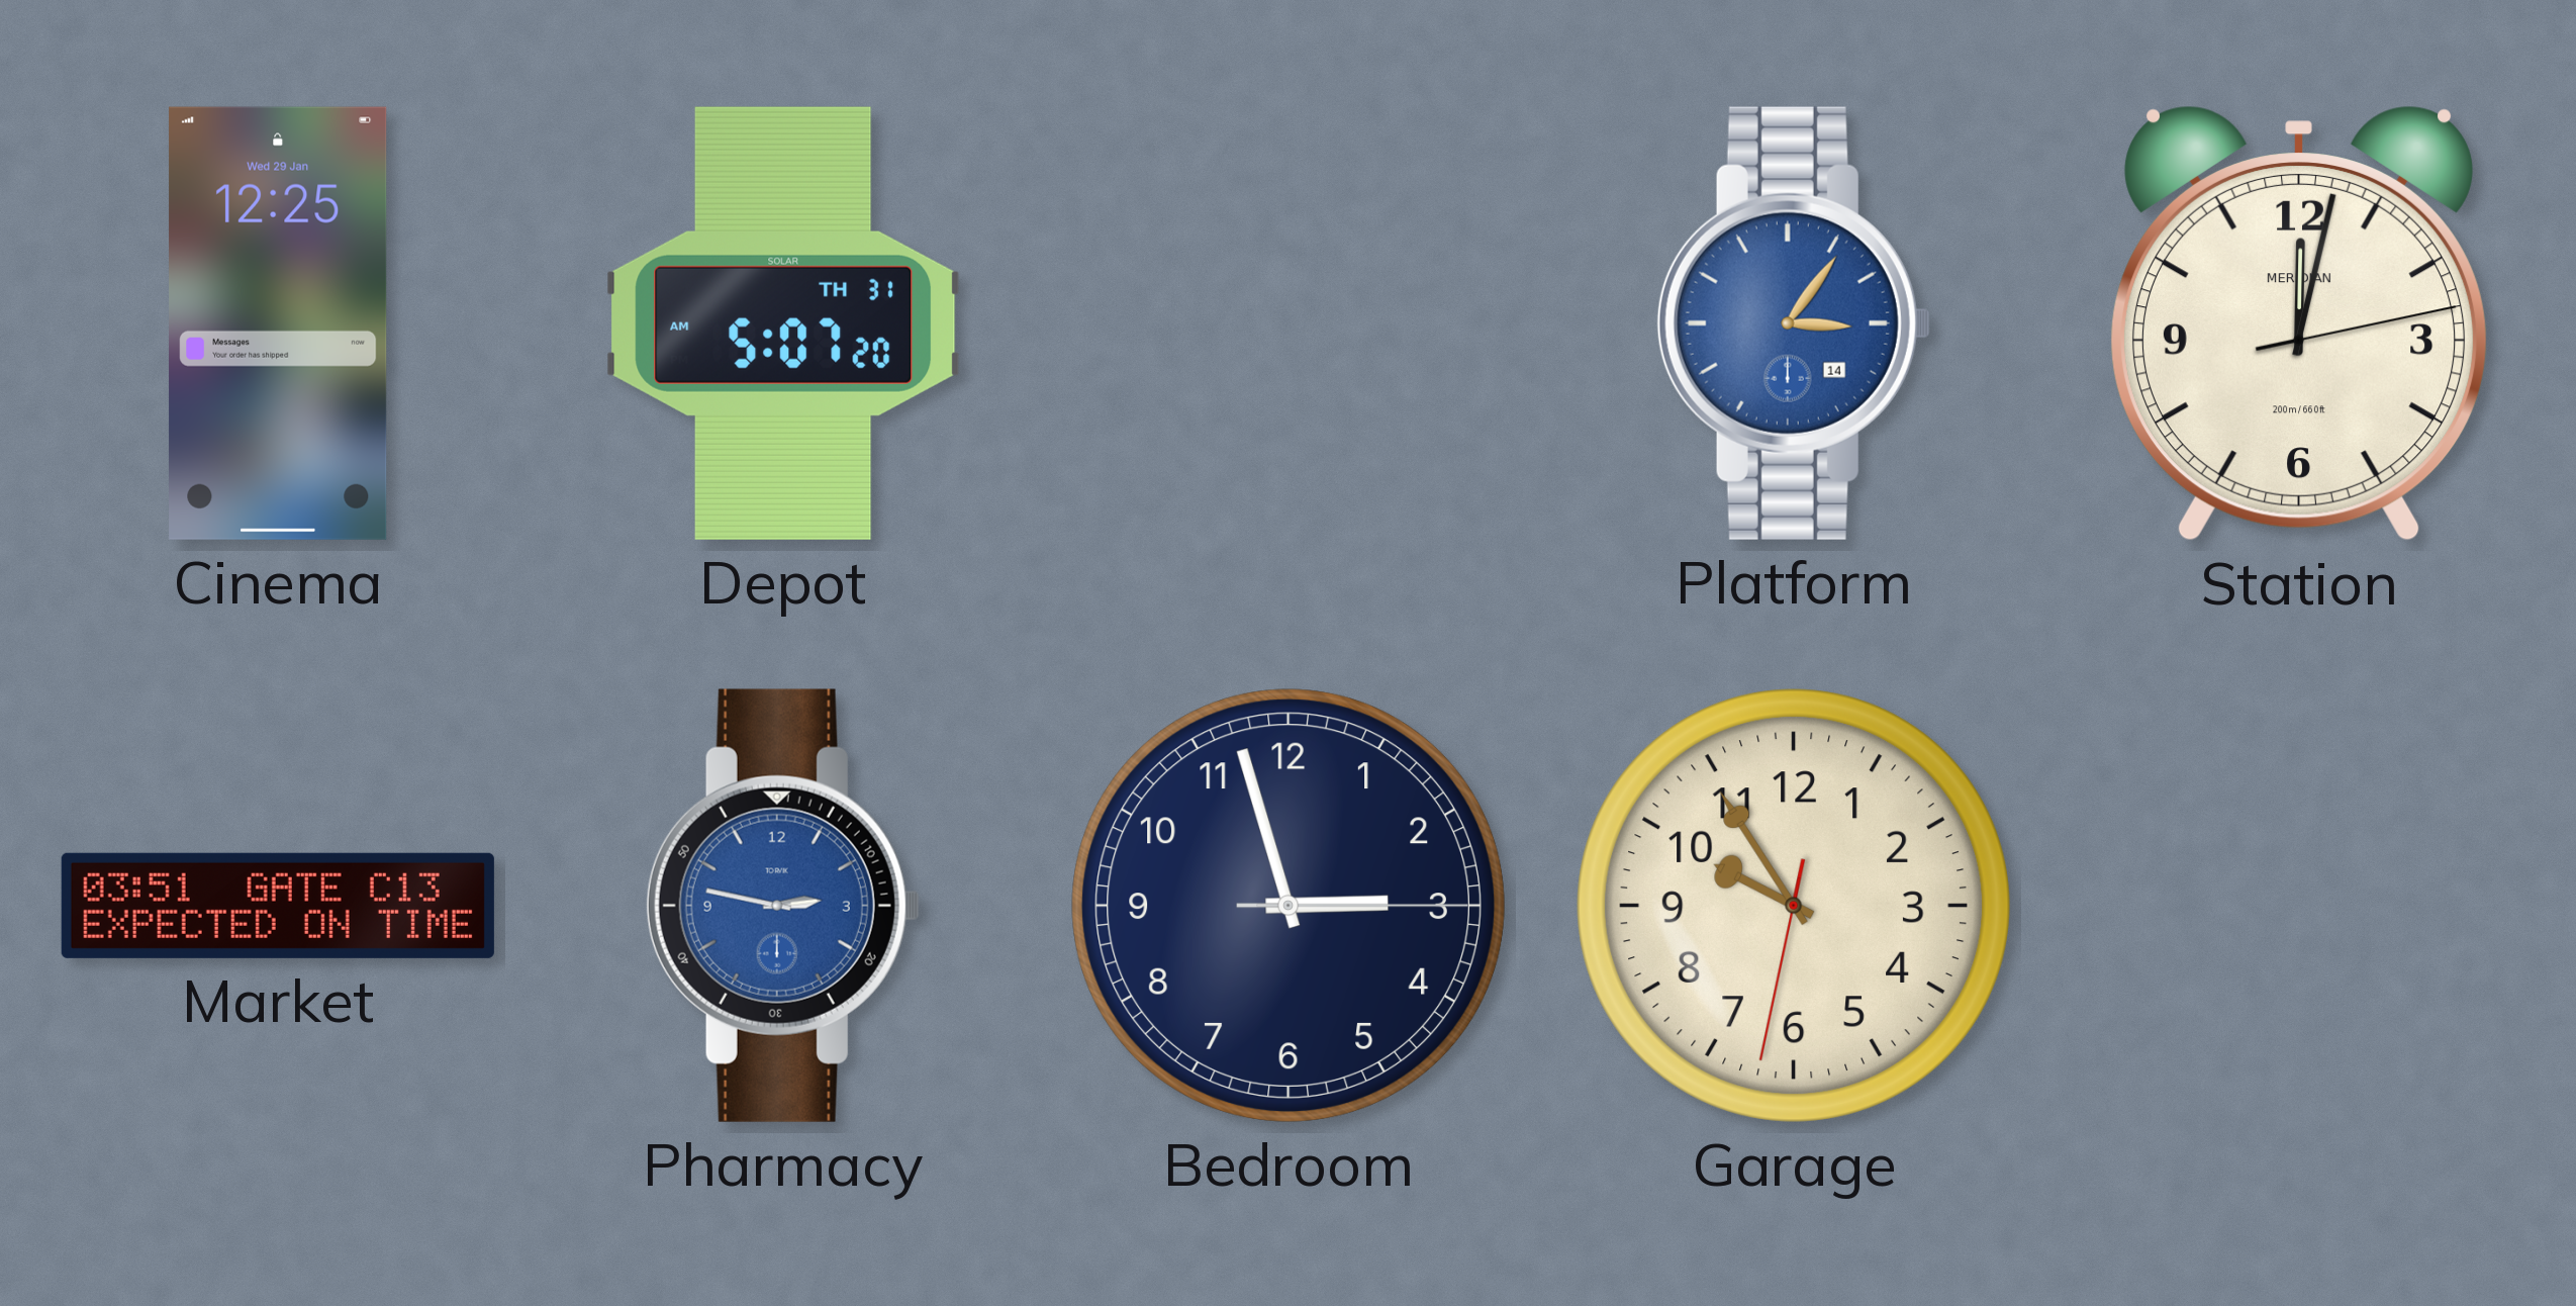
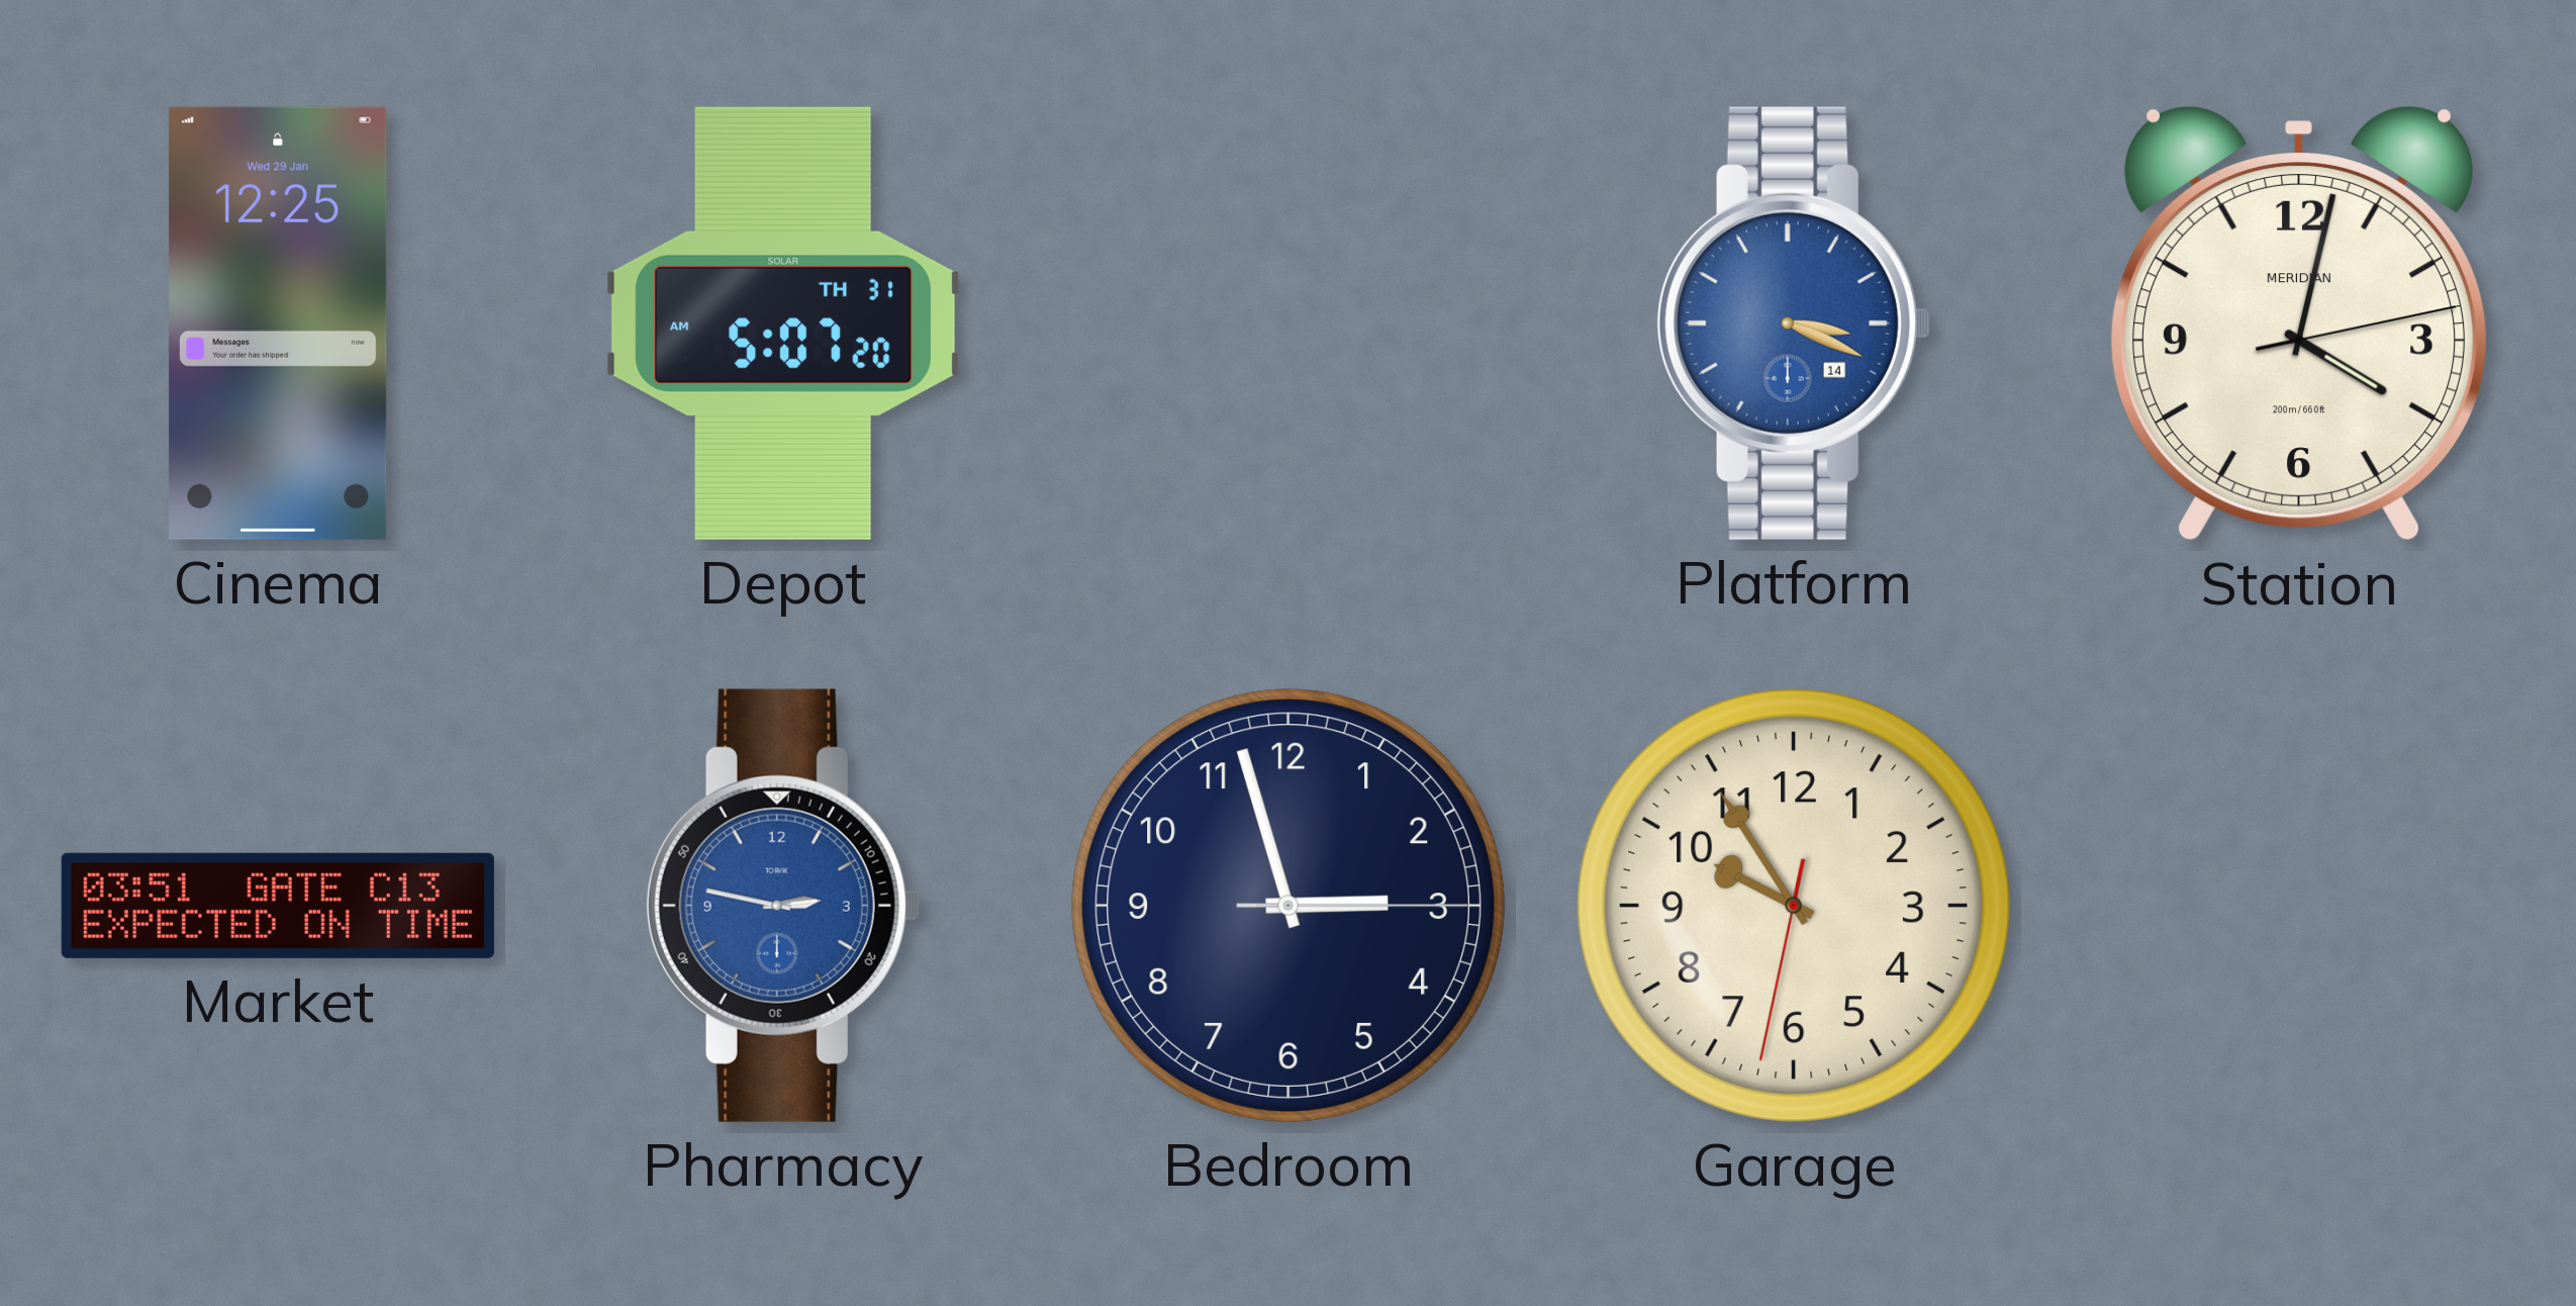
Platform: 3:06 -> 3:19 (1794, 323)
Station: 12:02 -> 4:02 (2299, 324)
